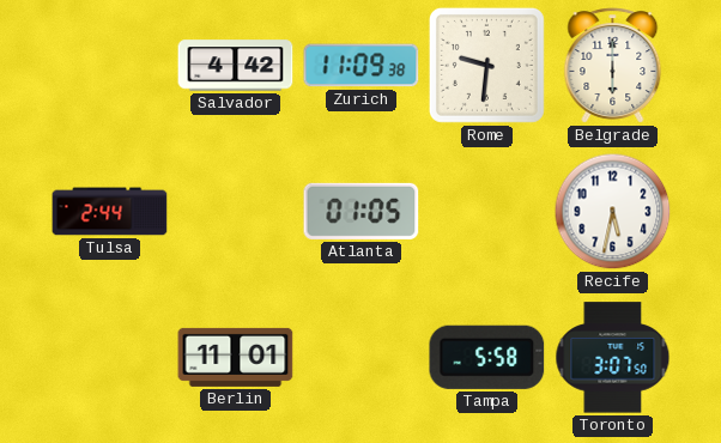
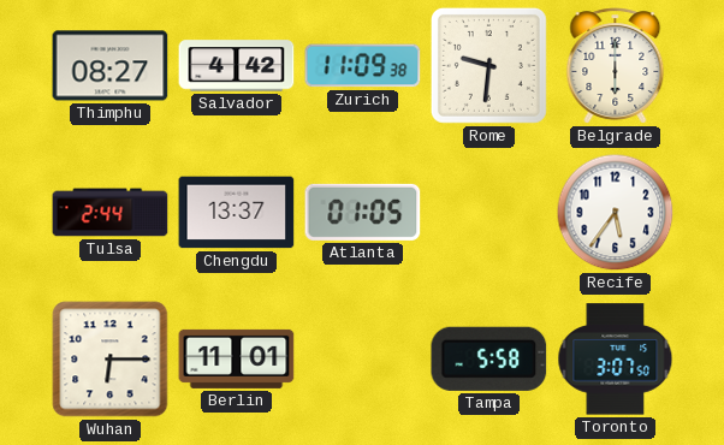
Thimphu: none -> 08:27 (111, 66)
Chengdu: none -> 13:37 (237, 213)
Recife: 5:32 -> 5:36 (616, 213)
Wuhan: none -> 6:15 (111, 360)
